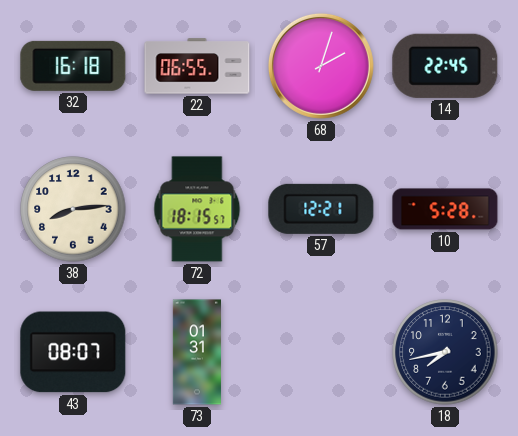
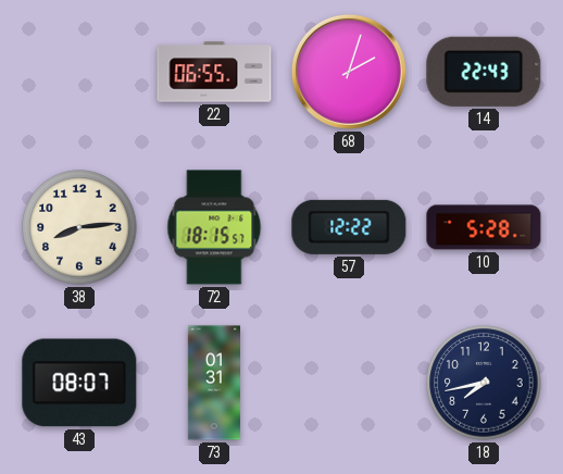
32: 16:18 -> none (73, 66)
14: 22:45 -> 22:43 (484, 72)
57: 12:21 -> 12:22 (349, 227)
